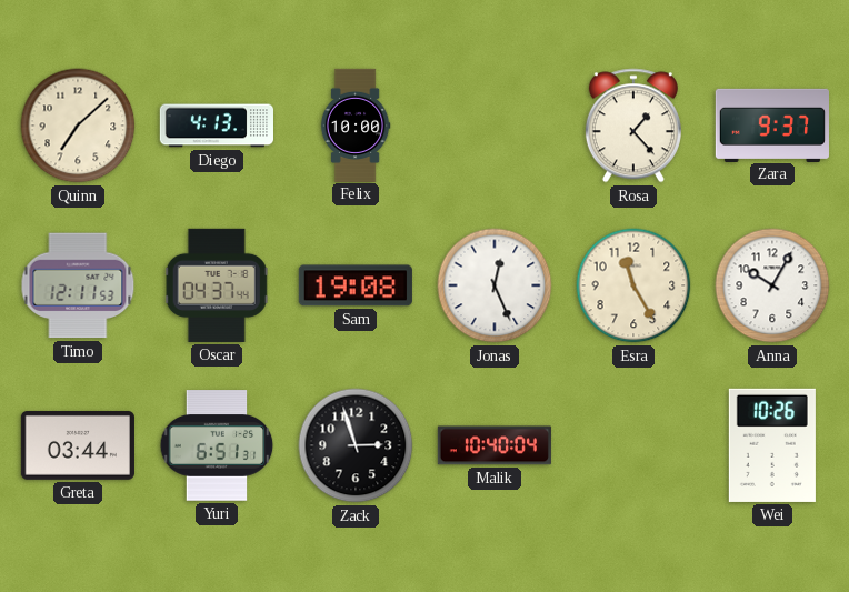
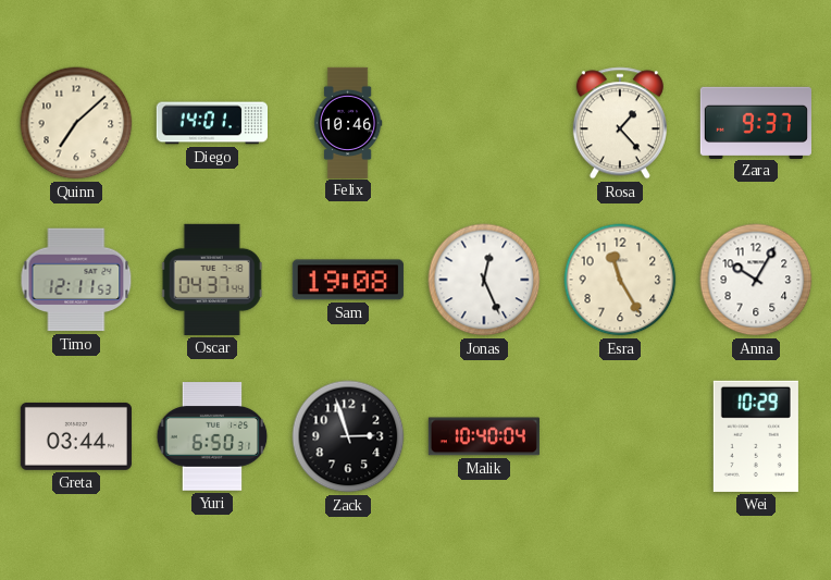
Diego: 4:13 -> 14:01 (211, 123)
Felix: 10:00 -> 10:46 (348, 122)
Yuri: 6:51 -> 6:50 (212, 436)
Wei: 10:26 -> 10:29 (756, 436)
